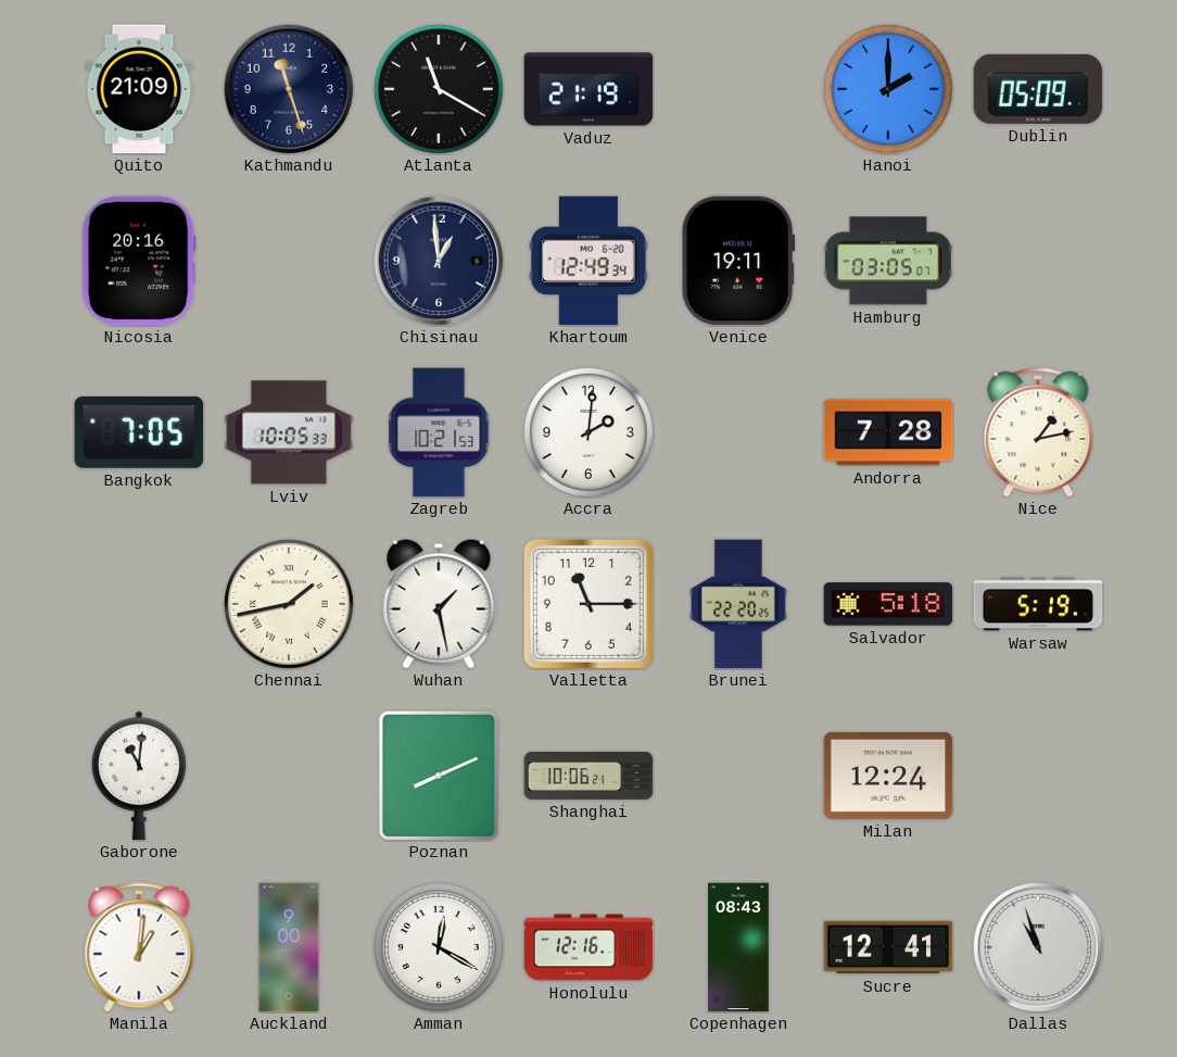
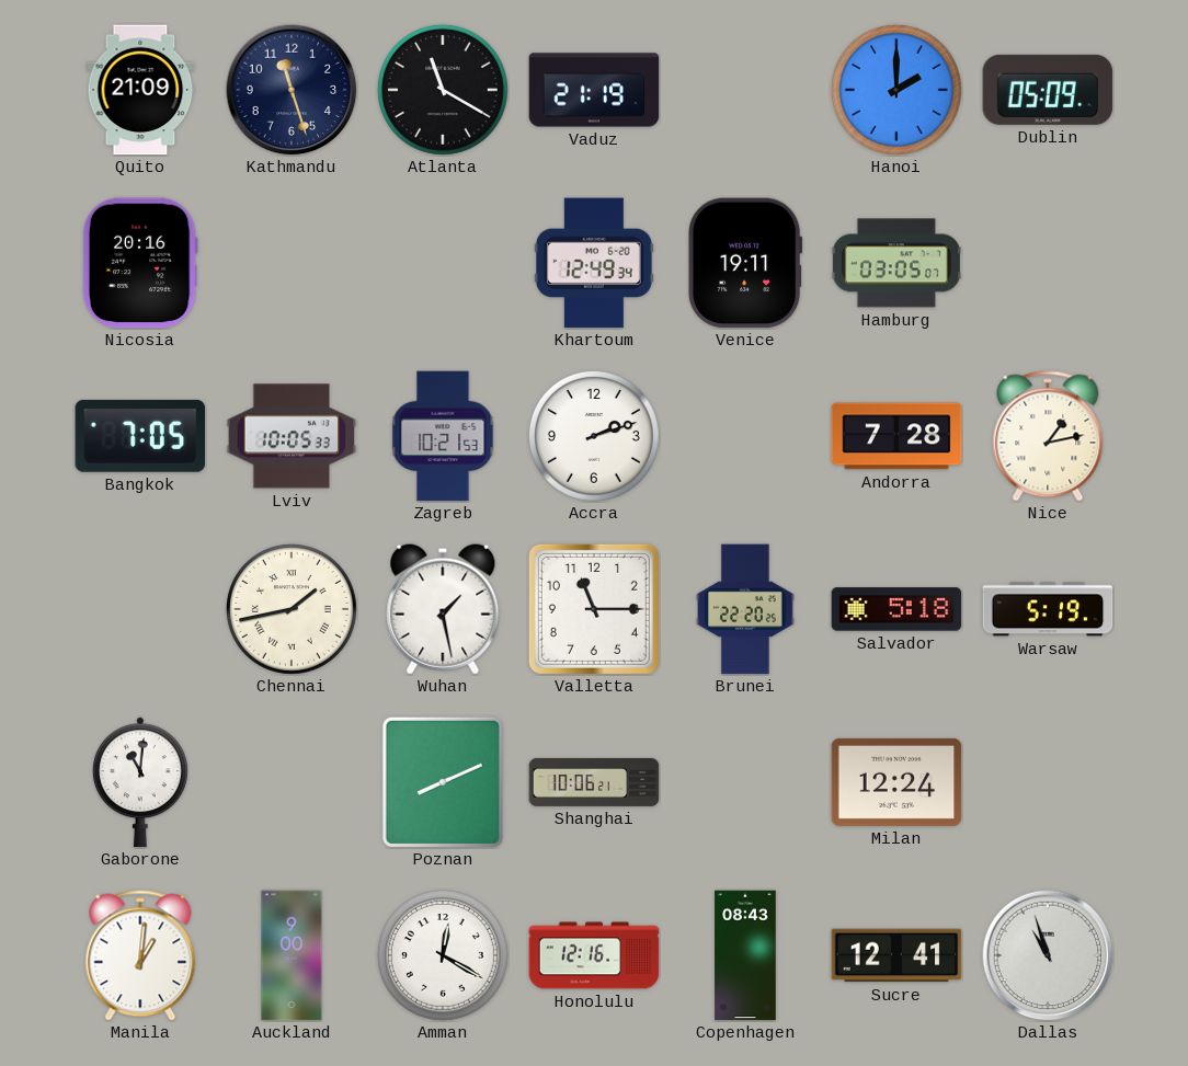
Chisinau: 12:59 -> none (439, 261)
Accra: 2:01 -> 2:12 (594, 436)
